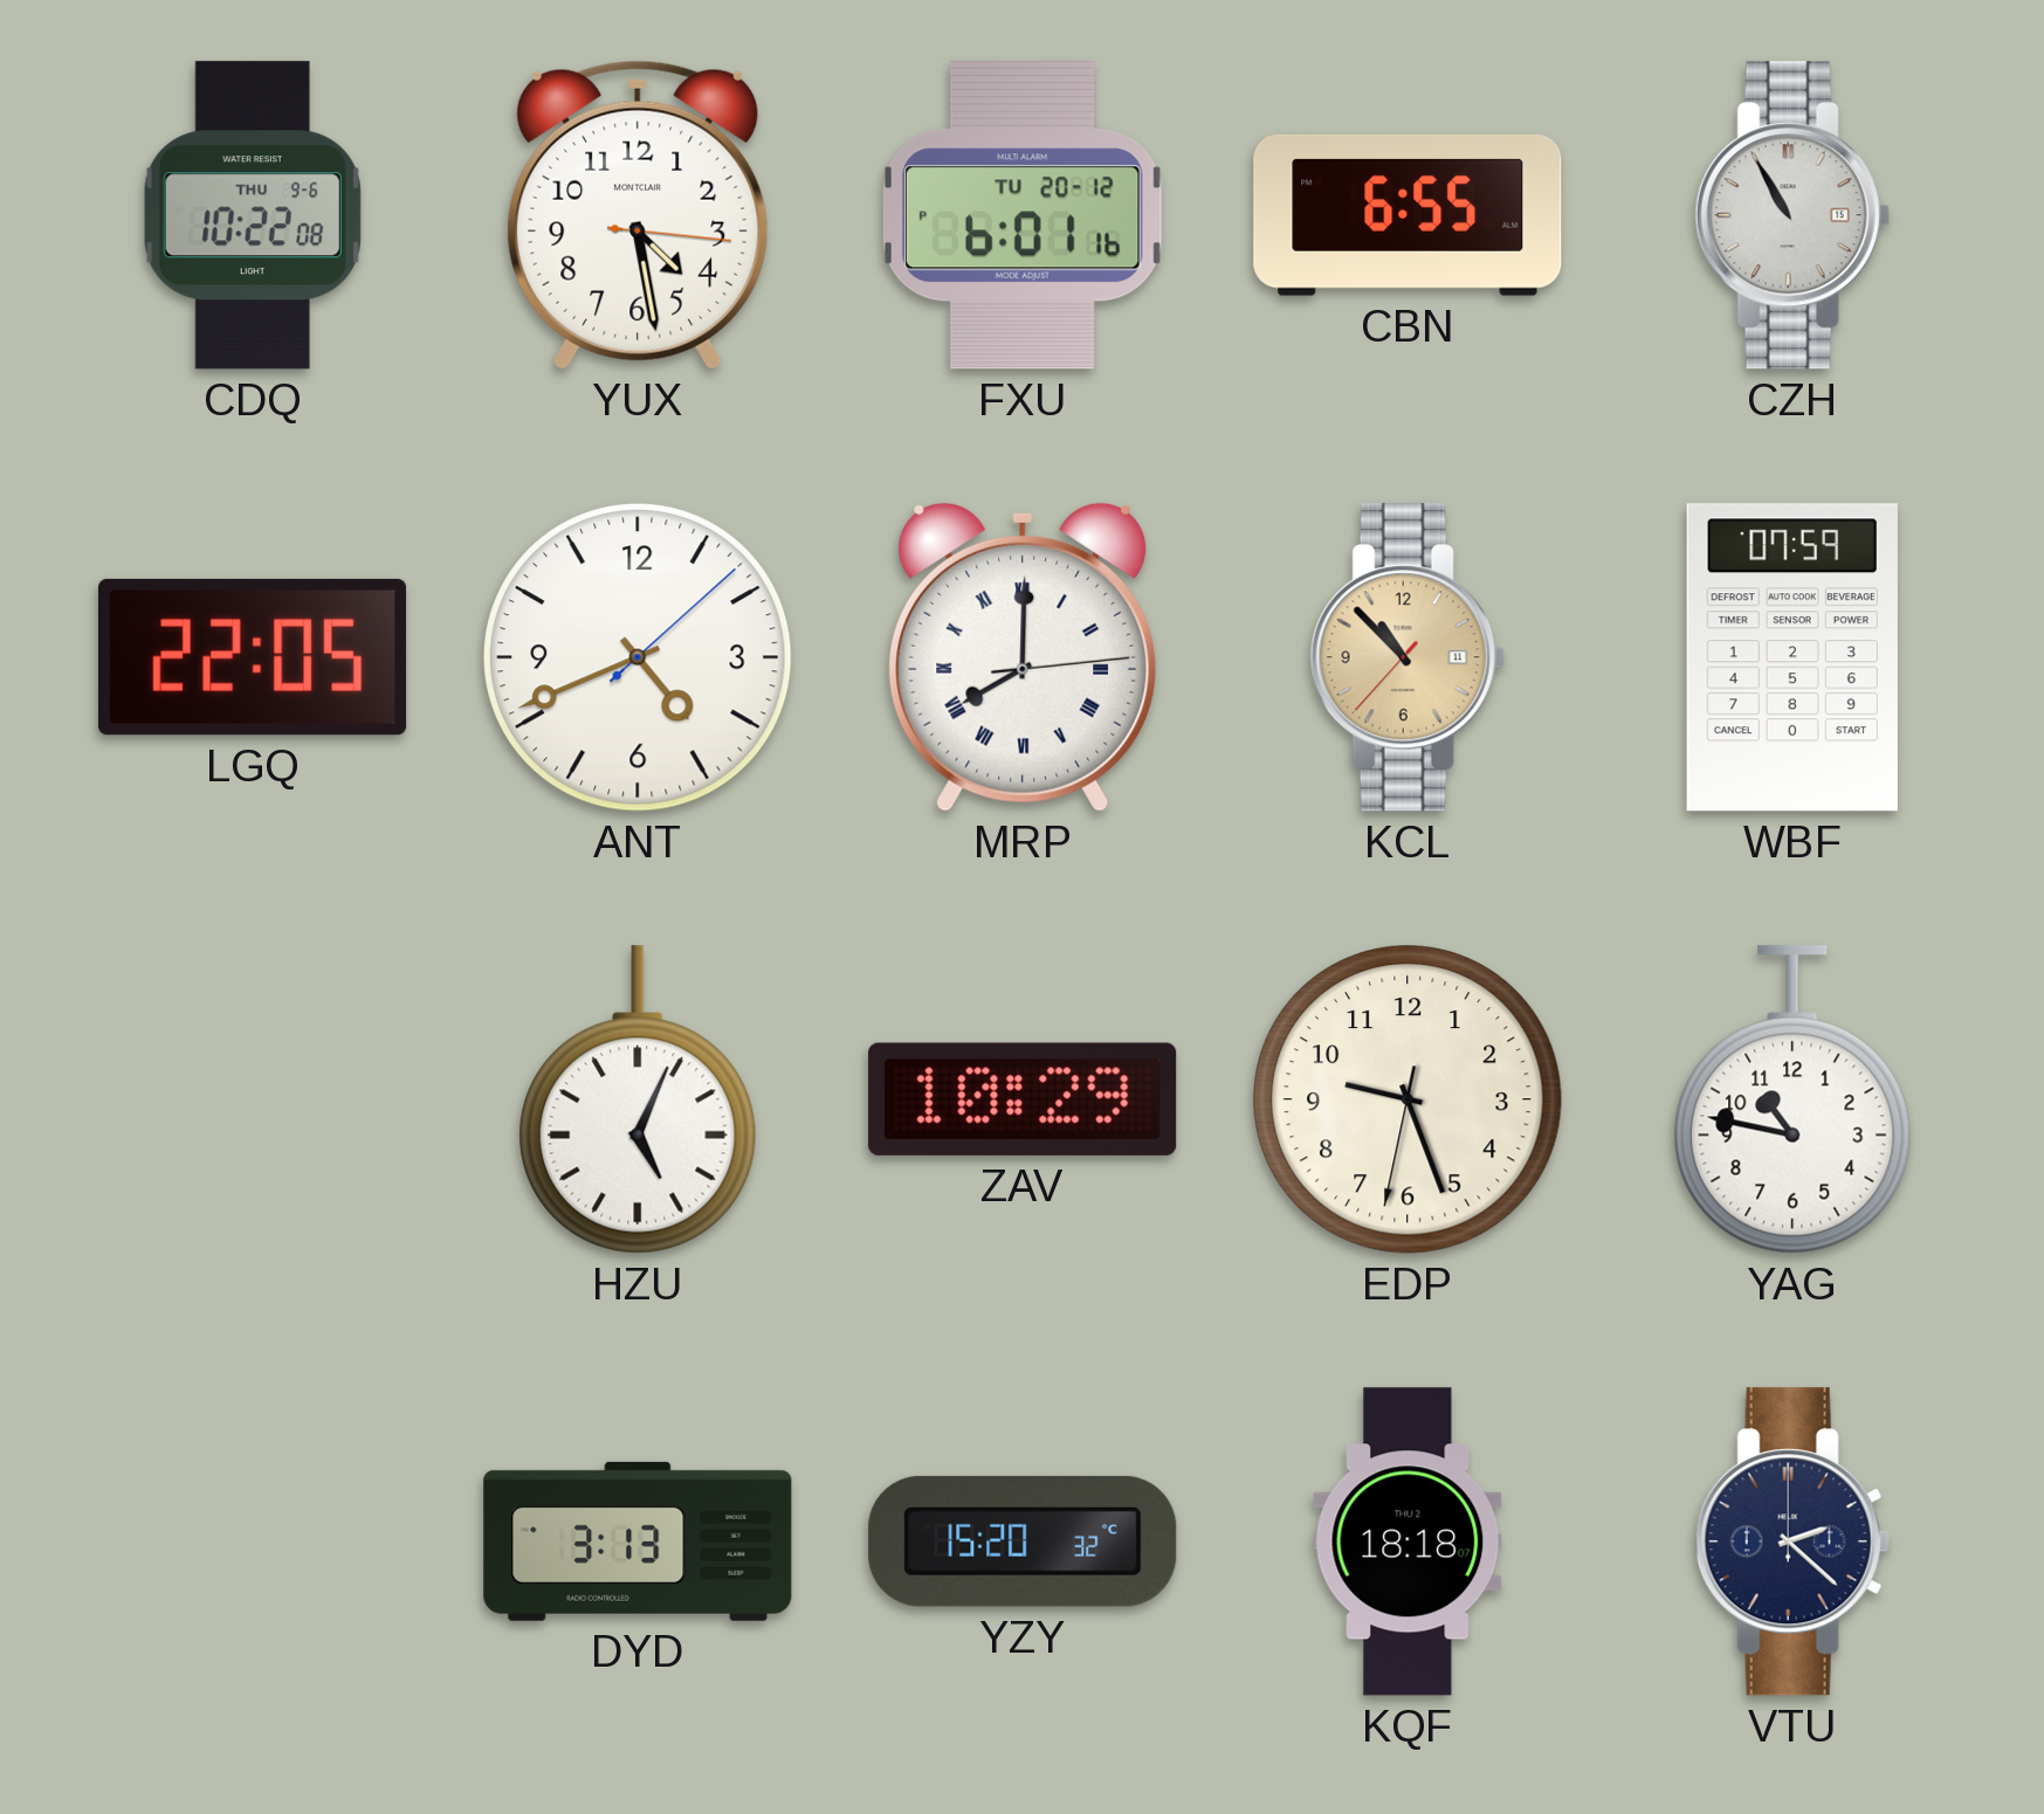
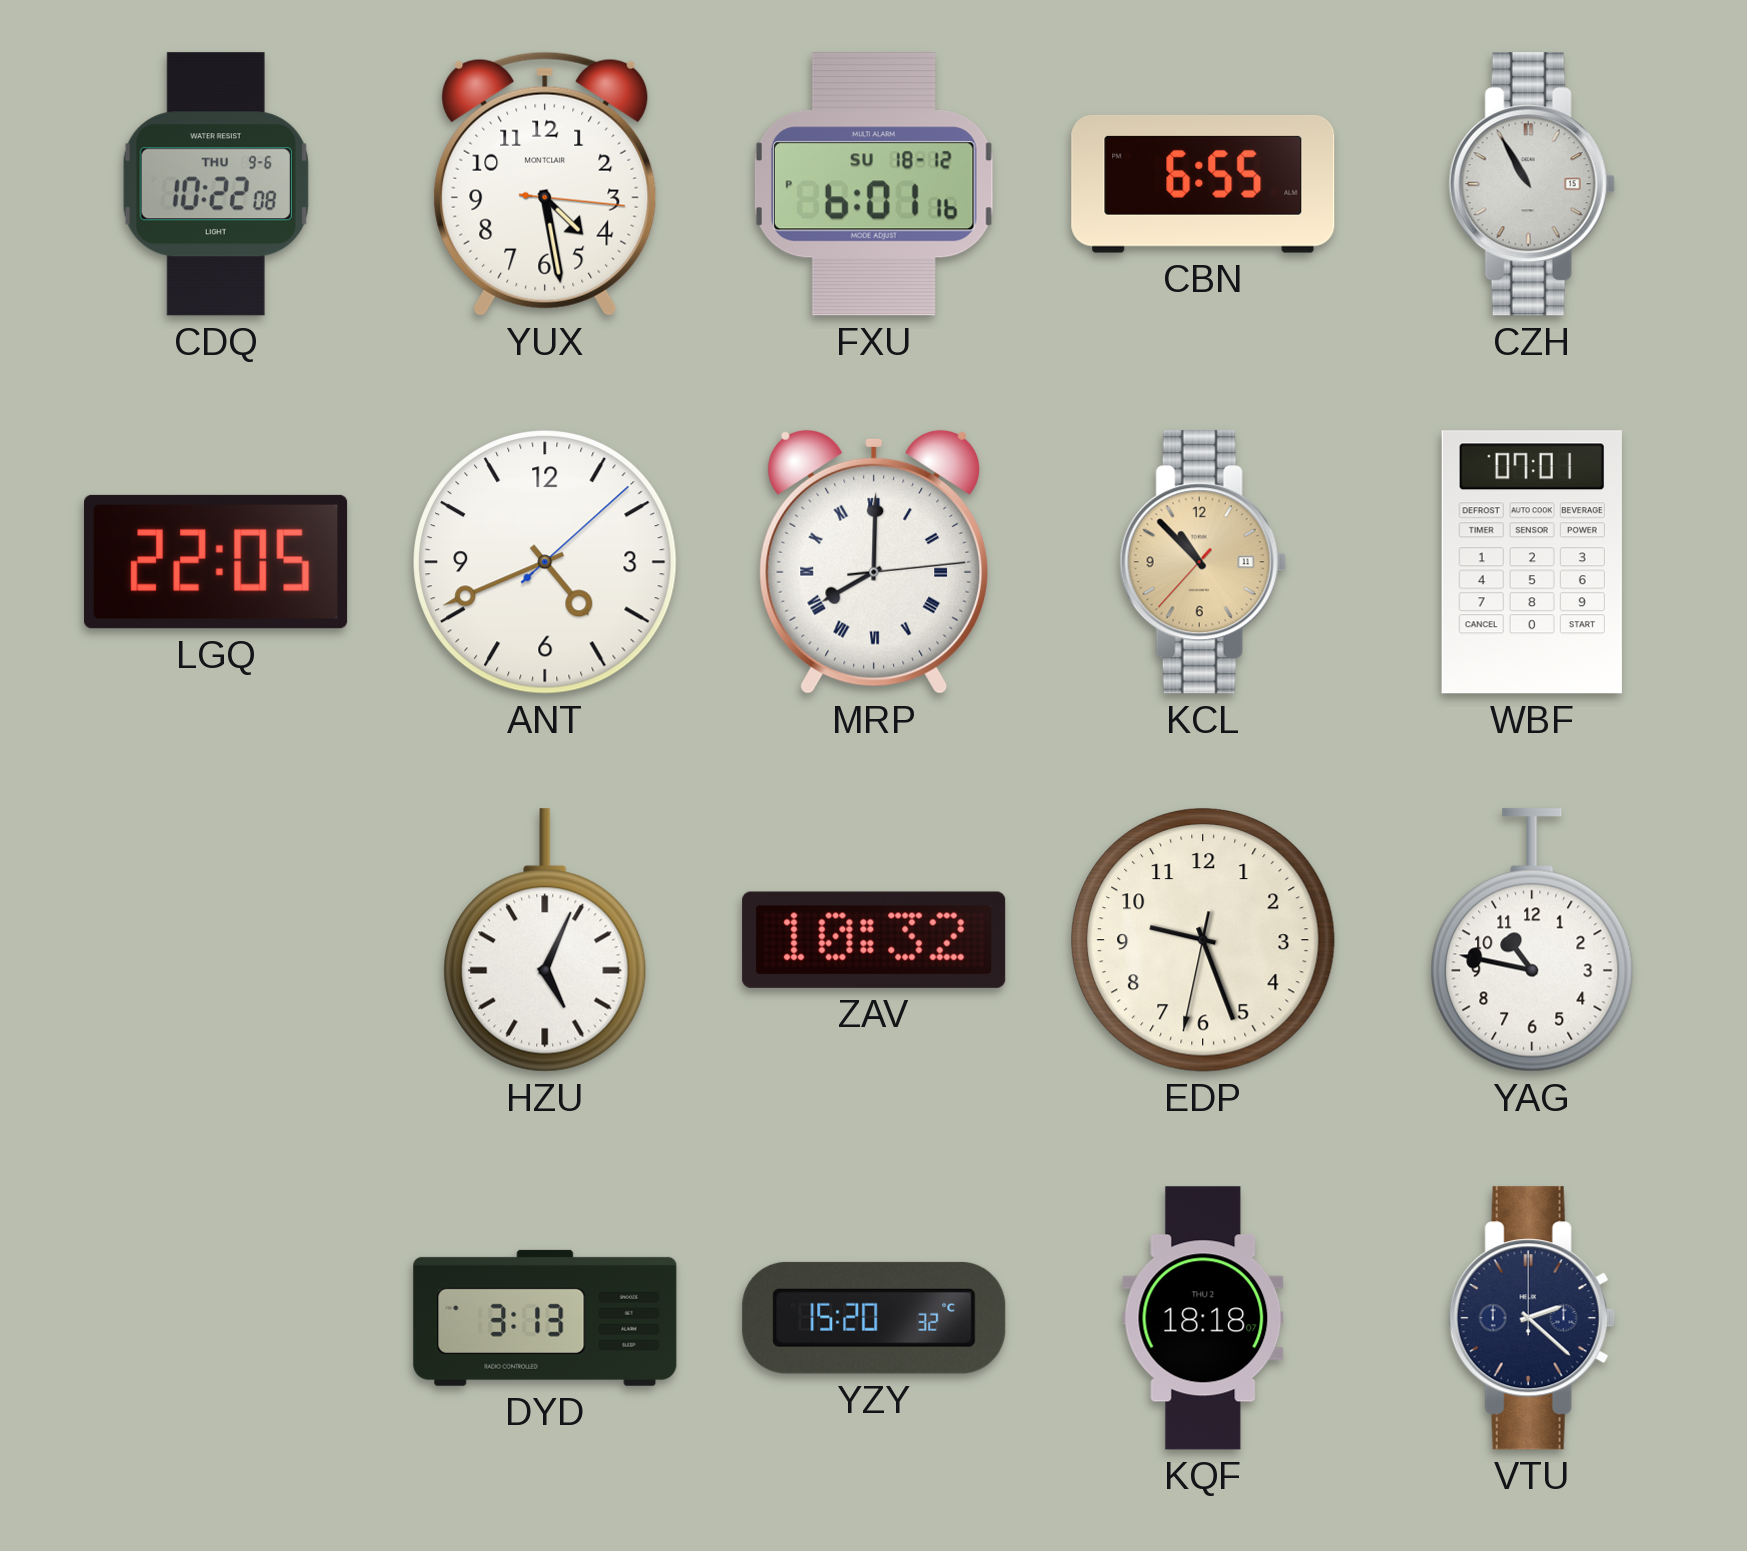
FXU date: TU 20-12 -> SU 18-12 (874, 184)
WBF: 07:59 -> 07:01 (1532, 562)
ZAV: 10:29 -> 10:32 (874, 940)
